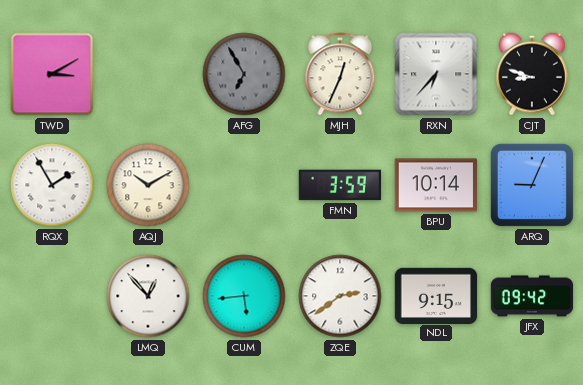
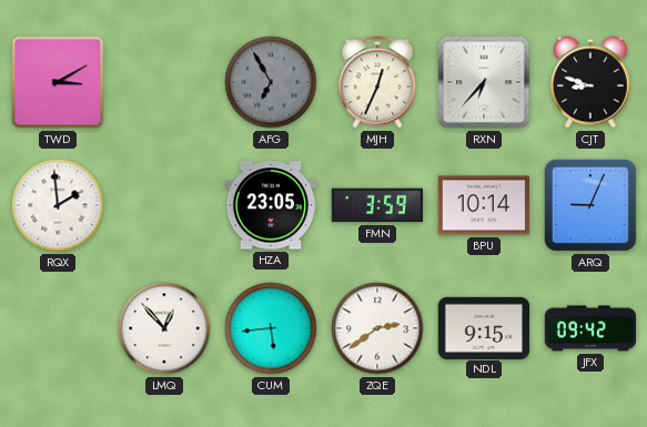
RQX: 1:55 -> 1:59 (58, 205)
AQJ: 10:10 -> none (148, 185)
HZA: none -> 23:05 (271, 205)
